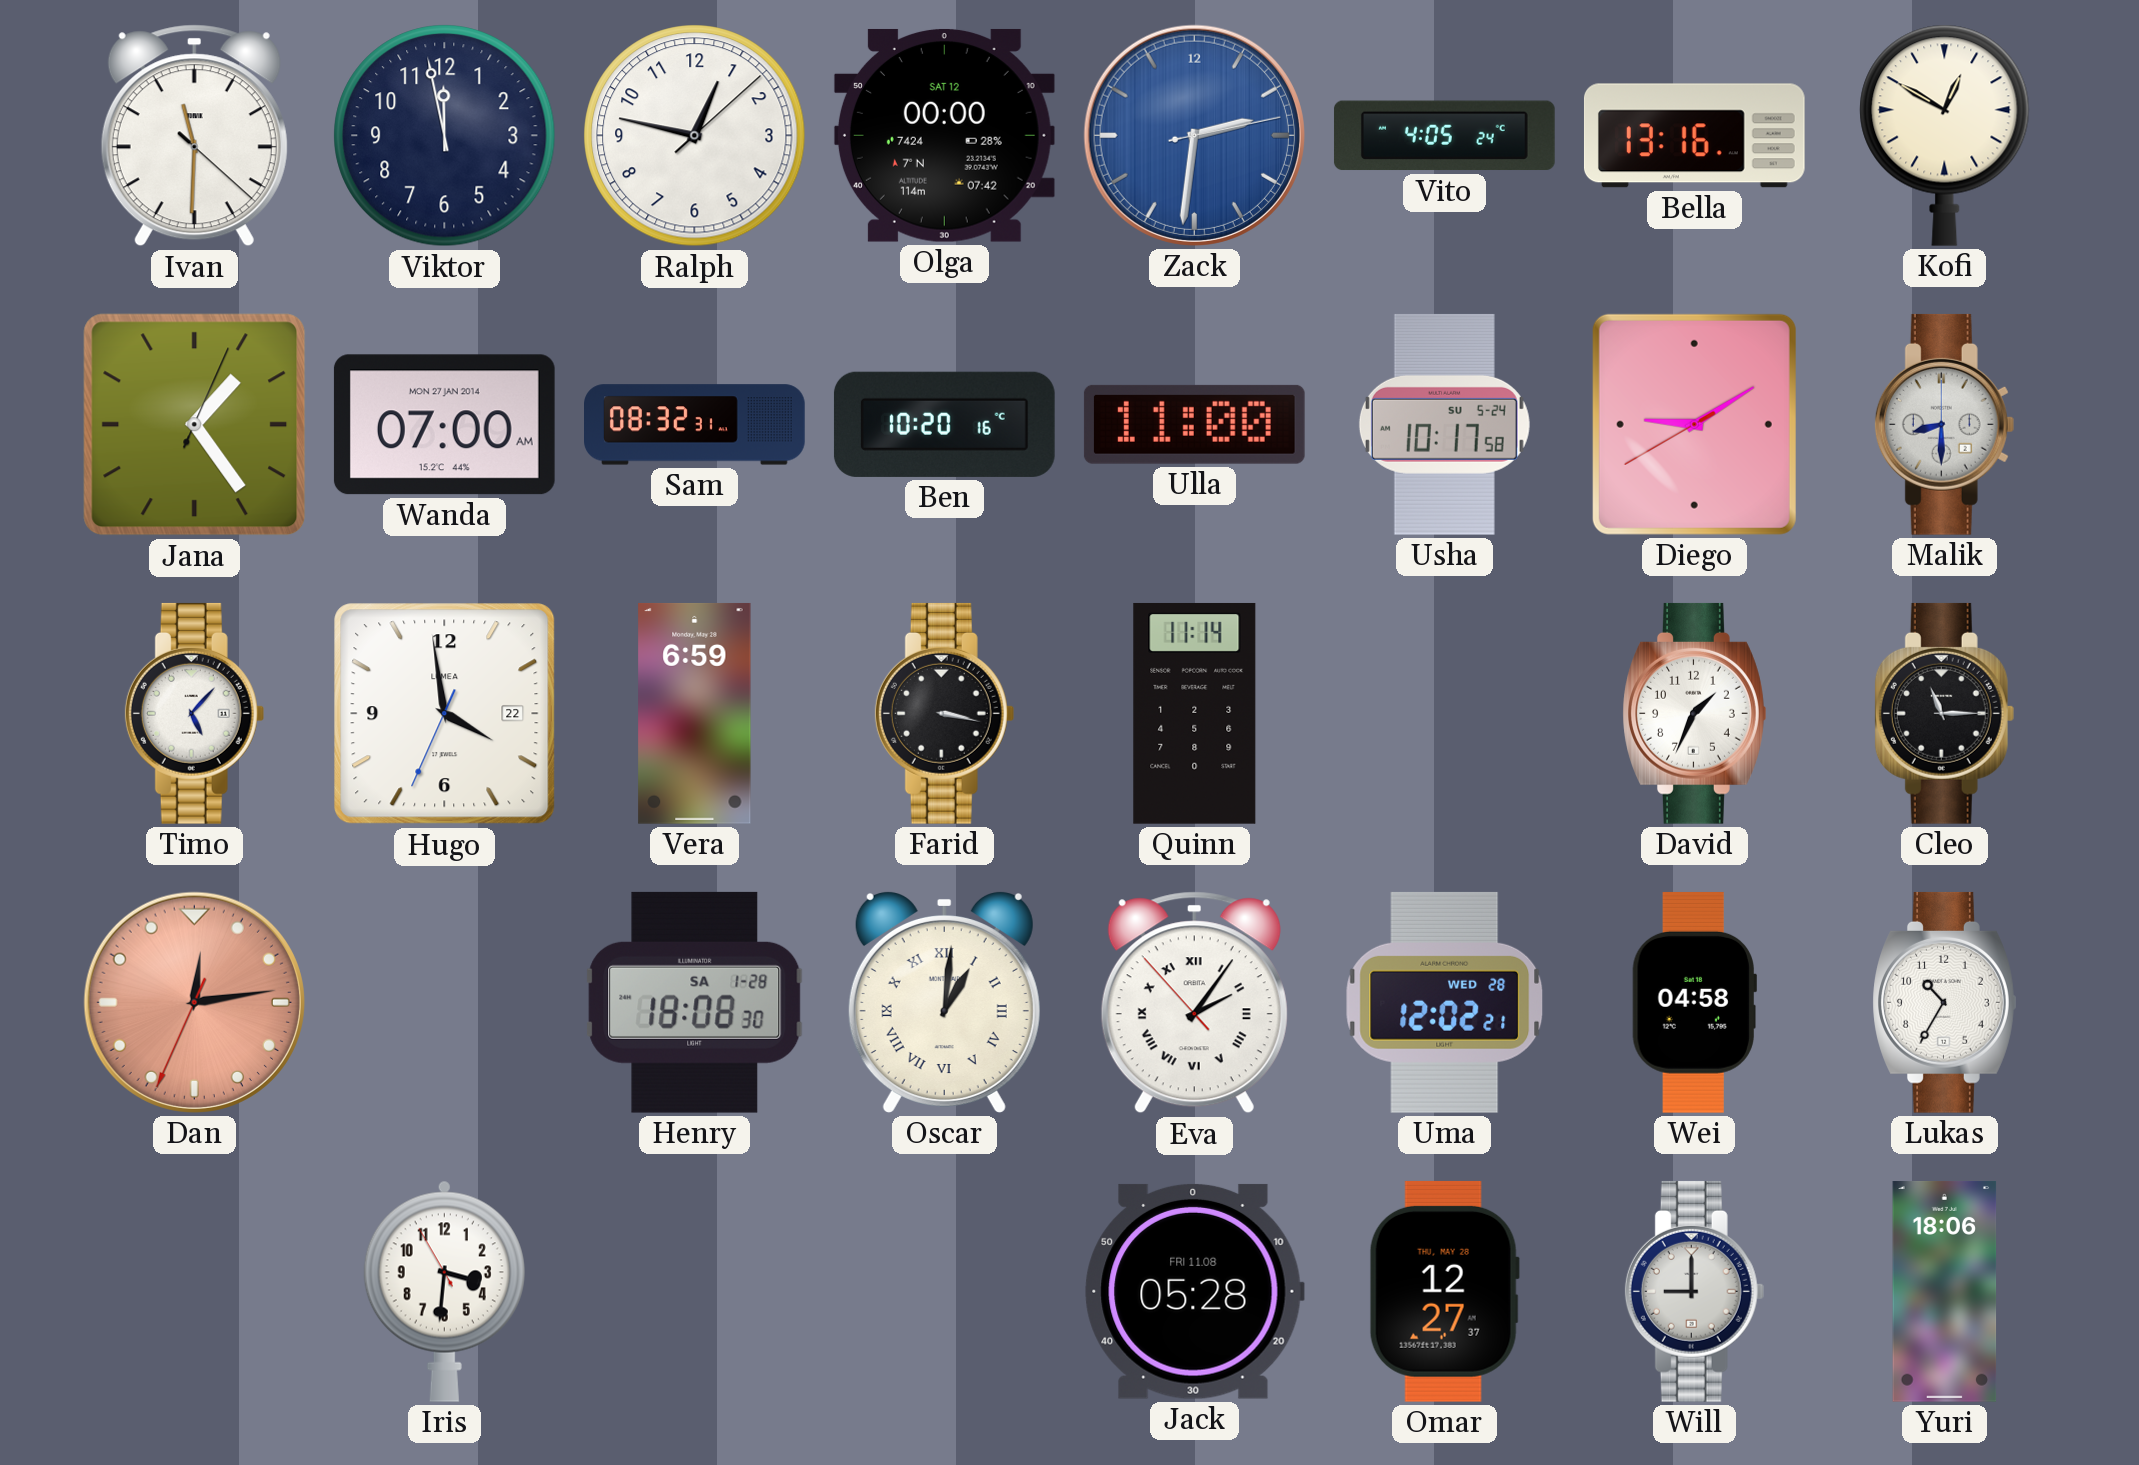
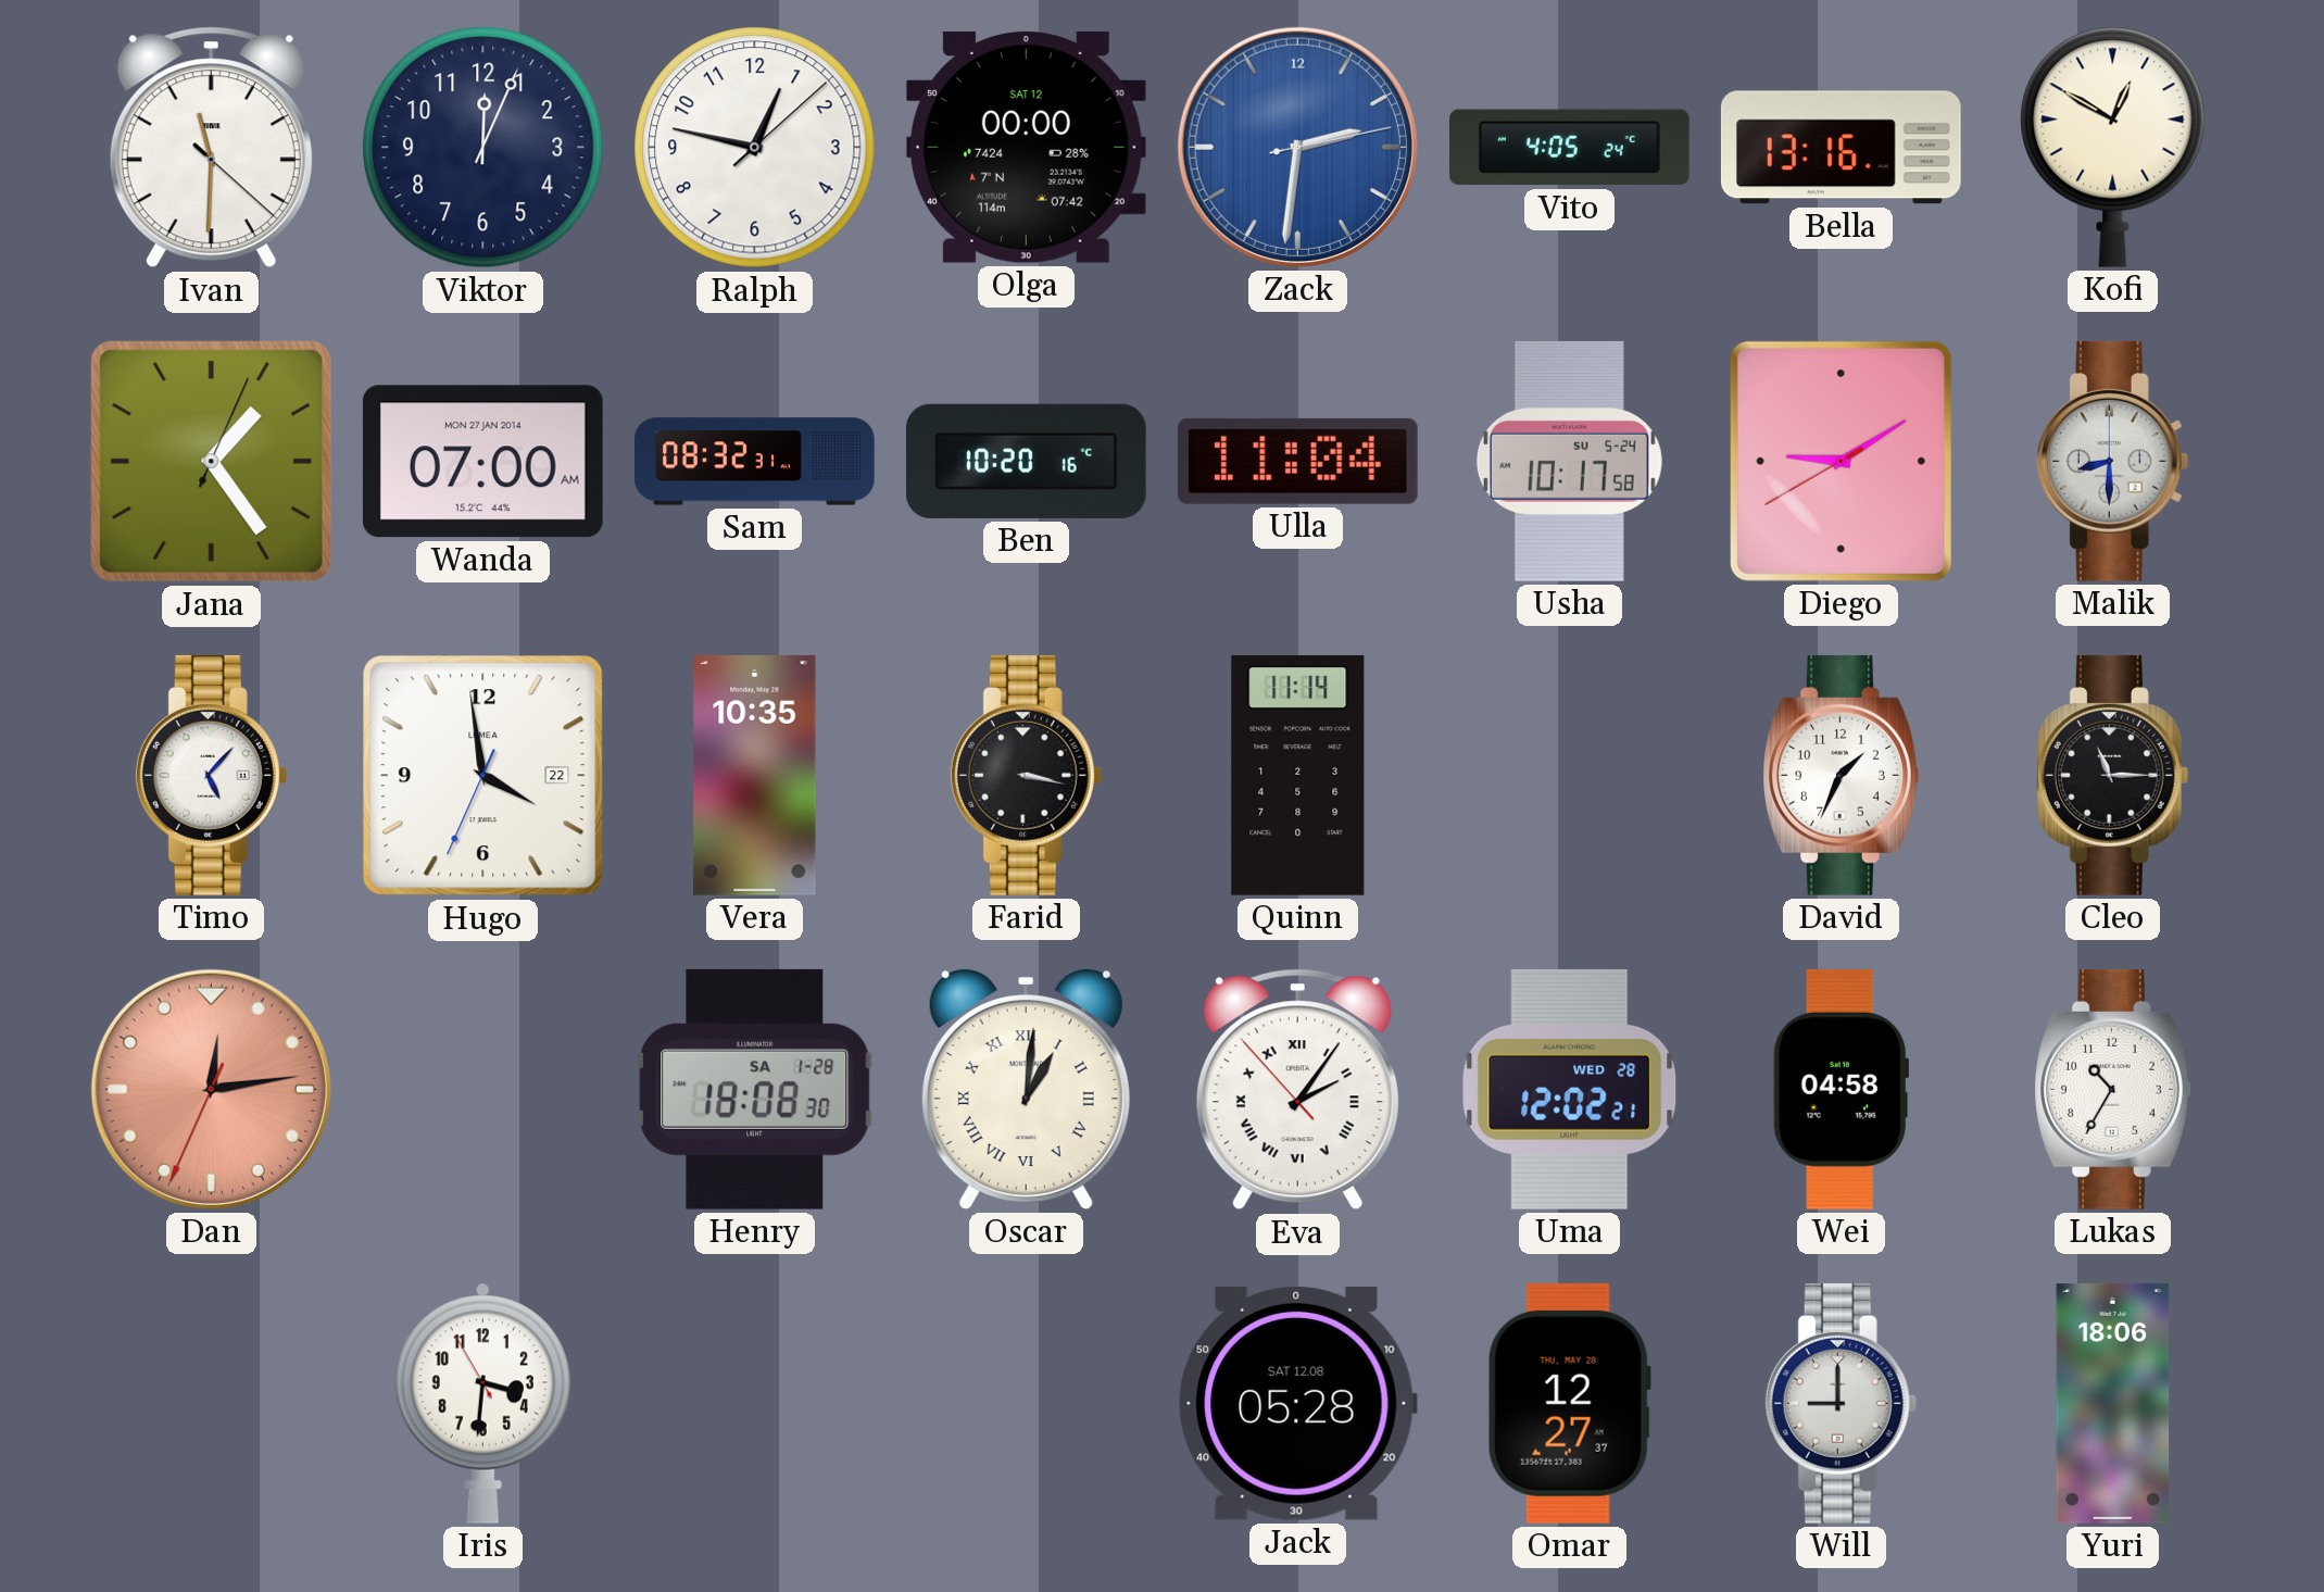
Viktor: 11:58 -> 12:04 (483, 148)
Ulla: 11:00 -> 11:04 (1297, 461)
Vera: 6:59 -> 10:35 (755, 775)
Jack date: FRI 11.08 -> SAT 12.08 (1297, 1403)
